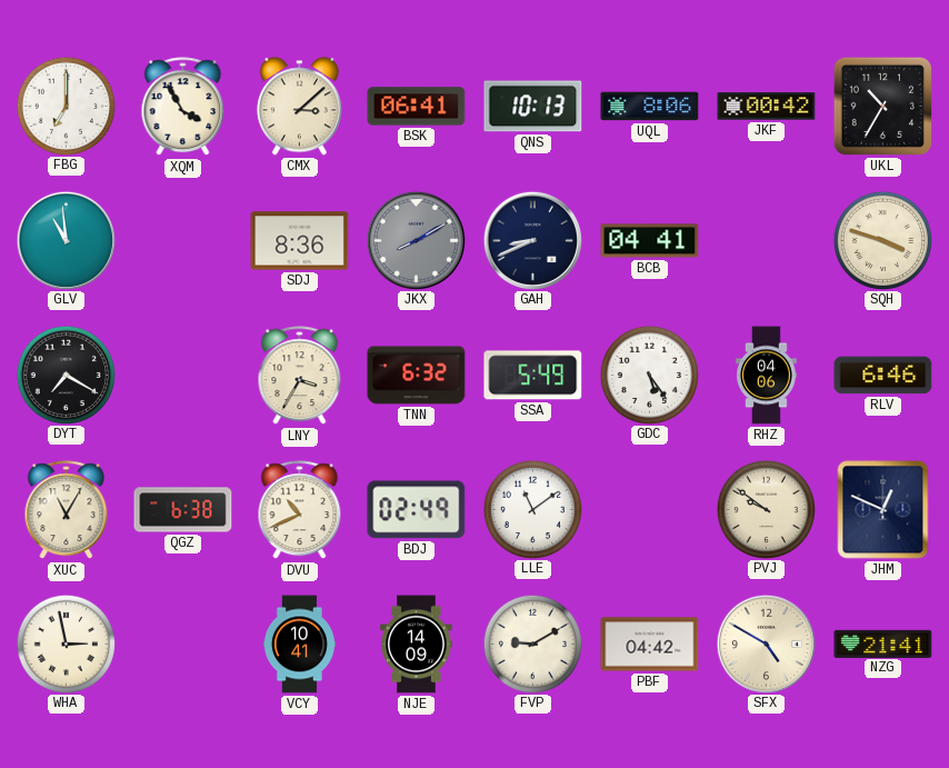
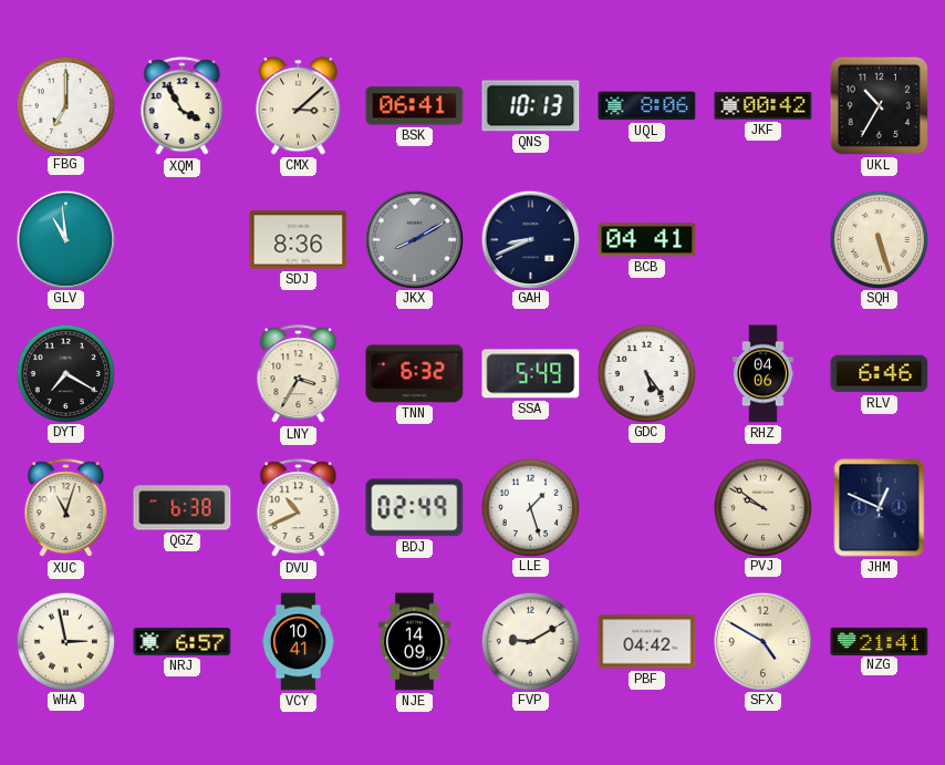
SQH: 3:48 -> 5:27 (879, 239)
XUC: 11:05 -> 11:03 (66, 508)
LLE: 11:09 -> 1:27 (530, 507)
NRJ: none -> 6:57 (183, 641)
